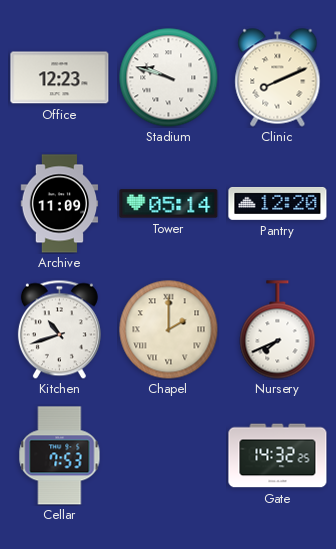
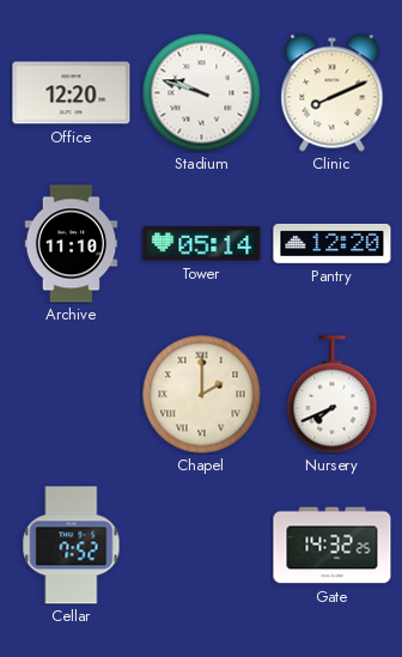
Office: 12:23 -> 12:20 (72, 93)
Archive: 11:09 -> 11:10 (72, 244)
Kitchen: 10:42 -> none (59, 329)
Cellar: 7:53 -> 7:52 (72, 546)
